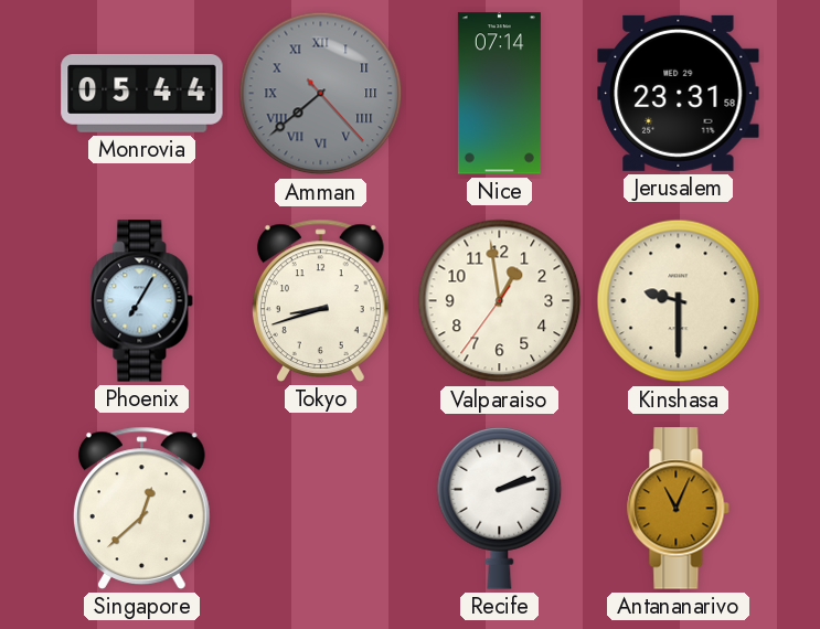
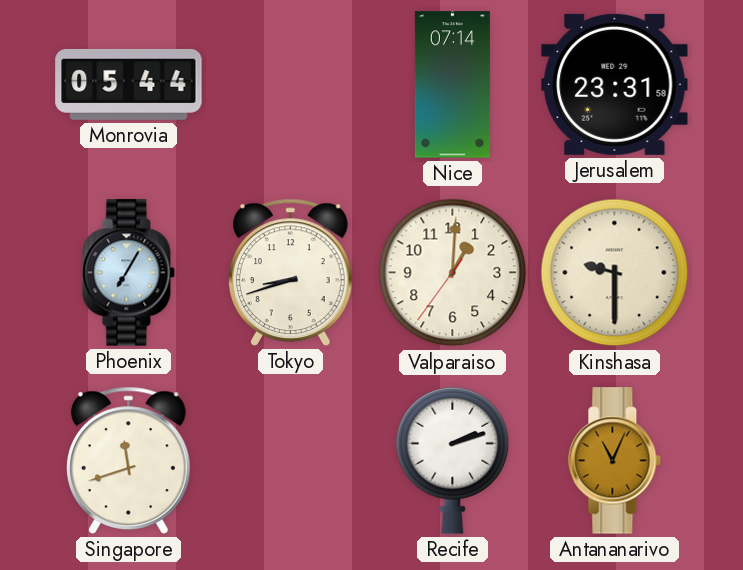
Amman: 7:38 -> none (321, 94)
Valparaiso: 12:58 -> 1:00 (453, 273)
Singapore: 12:38 -> 11:42 (128, 460)
